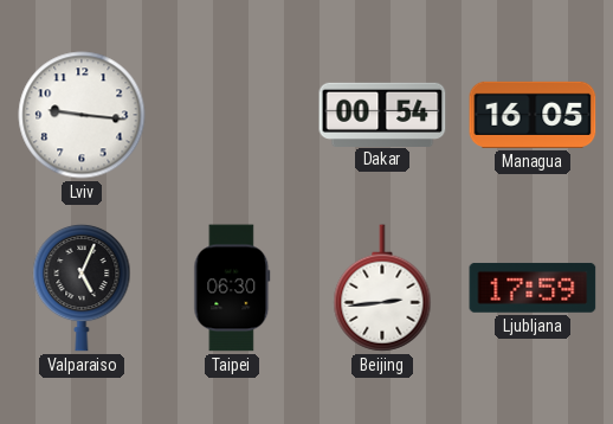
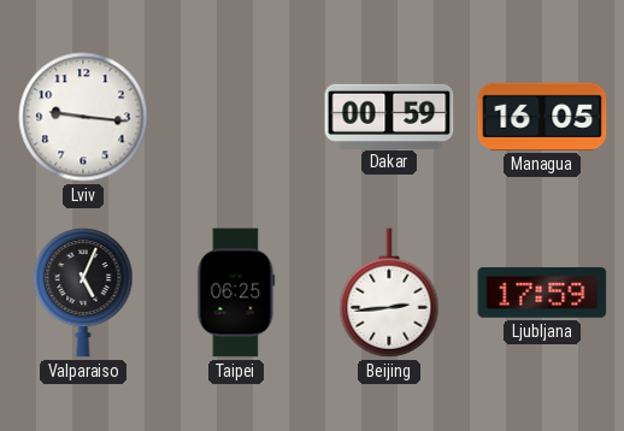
Dakar: 00:54 -> 00:59 (389, 116)
Taipei: 06:30 -> 06:25 (236, 293)
